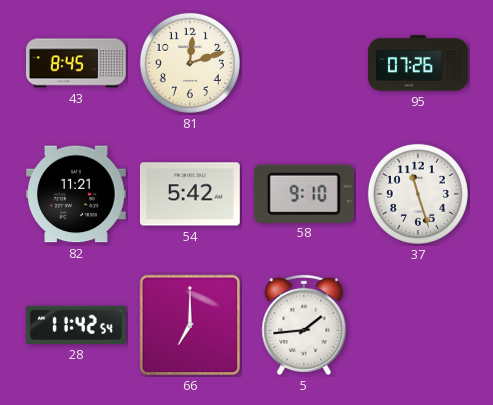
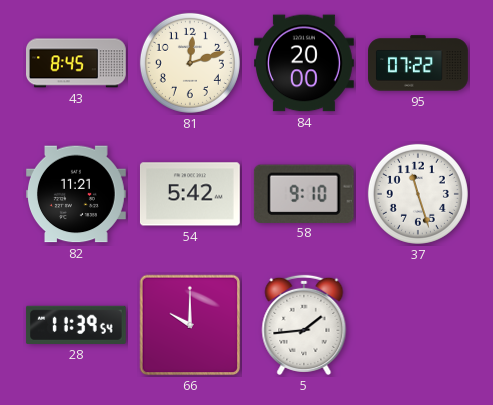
84: none -> 20:00 (305, 63)
95: 07:26 -> 07:22 (418, 63)
28: 11:42 -> 11:39 (76, 325)
66: 7:00 -> 10:00 (190, 325)
